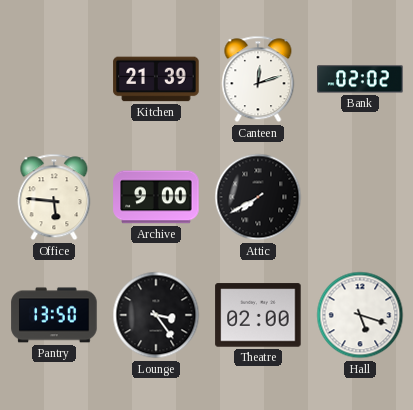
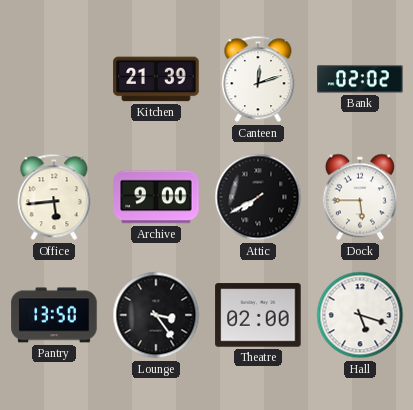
Office: 5:46 -> 5:44 (54, 197)
Dock: none -> 5:45 (360, 197)
